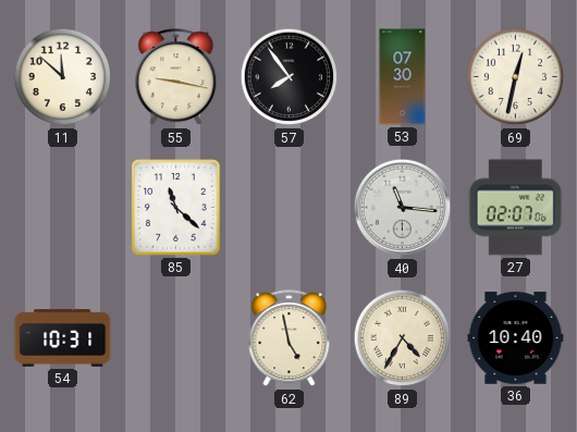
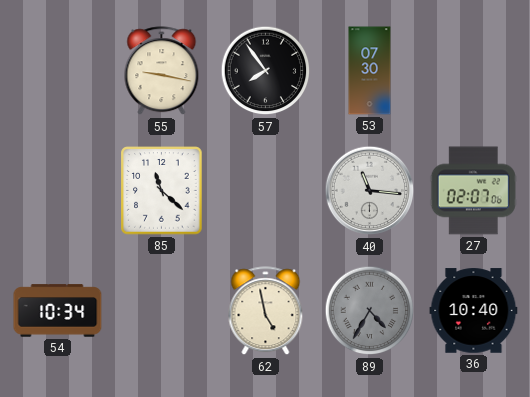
11: 11:52 -> none (63, 77)
69: 12:32 -> none (516, 77)
54: 10:31 -> 10:34 (58, 311)
89 dial: cream -> grey (370, 311)
